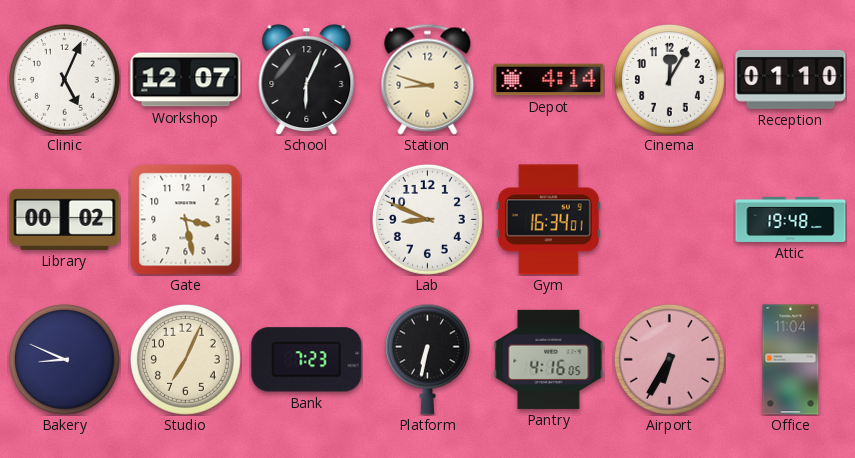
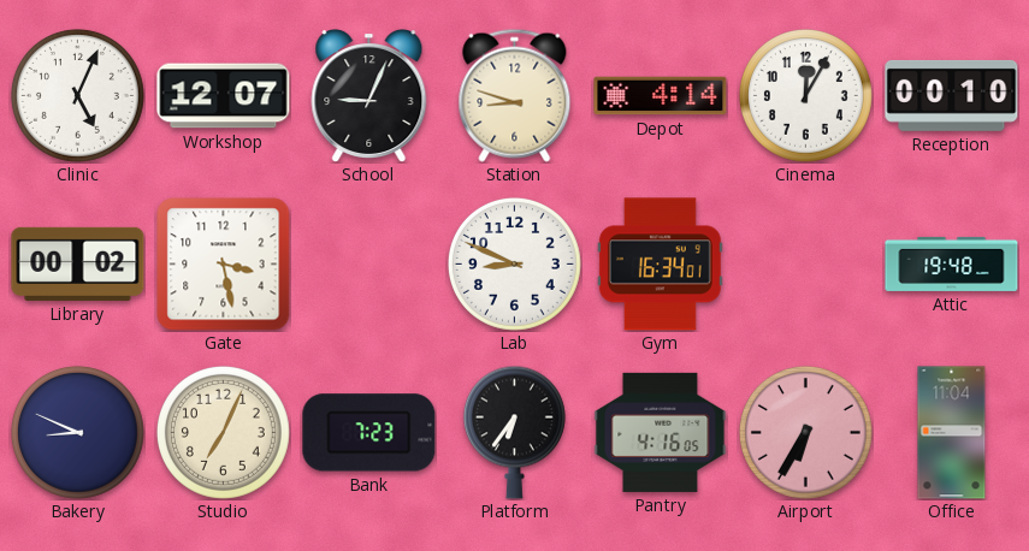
School: 6:04 -> 9:04 (369, 96)
Reception: 01:10 -> 00:10 (952, 95)
Platform: 6:32 -> 6:36 (514, 432)
